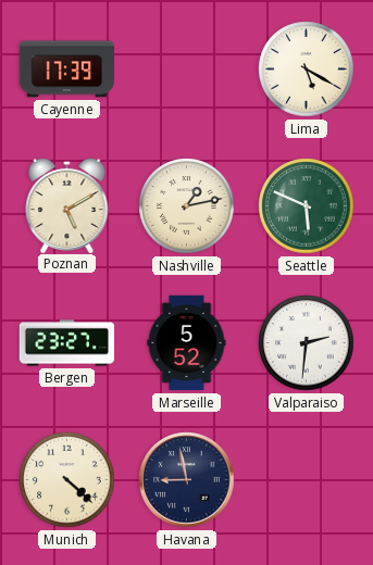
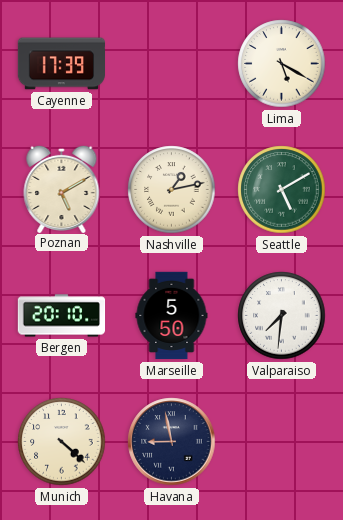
Seattle: 5:49 -> 5:10 (282, 190)
Bergen: 23:27 -> 20:10 (62, 316)
Marseille: 5:52 -> 5:50 (172, 316)
Valparaiso: 2:31 -> 7:31 (282, 316)
